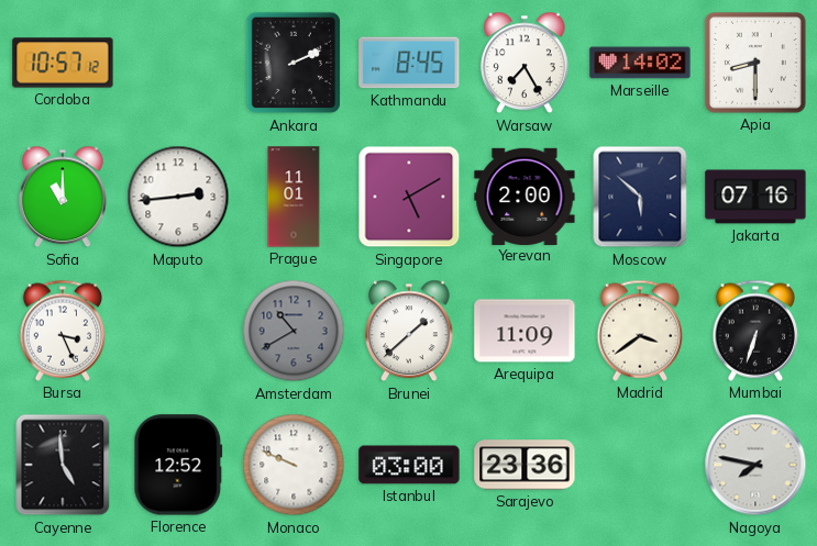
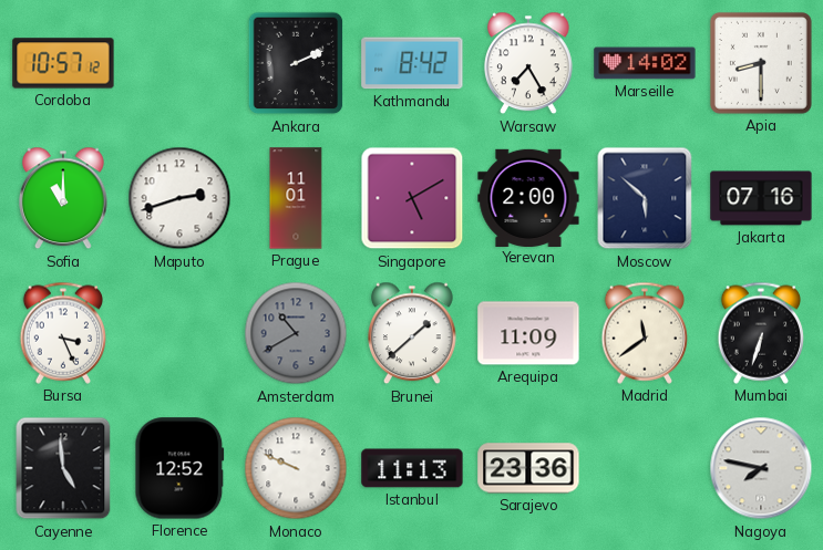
Kathmandu: 8:45 -> 8:42 (412, 63)
Maputo: 2:44 -> 2:42 (179, 198)
Madrid: 3:39 -> 11:39 (645, 333)
Istanbul: 03:00 -> 11:13 (412, 468)
